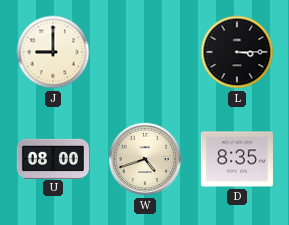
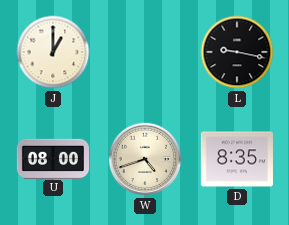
J: 9:00 -> 1:00 (53, 52)
L: 3:15 -> 9:17 (237, 52)
